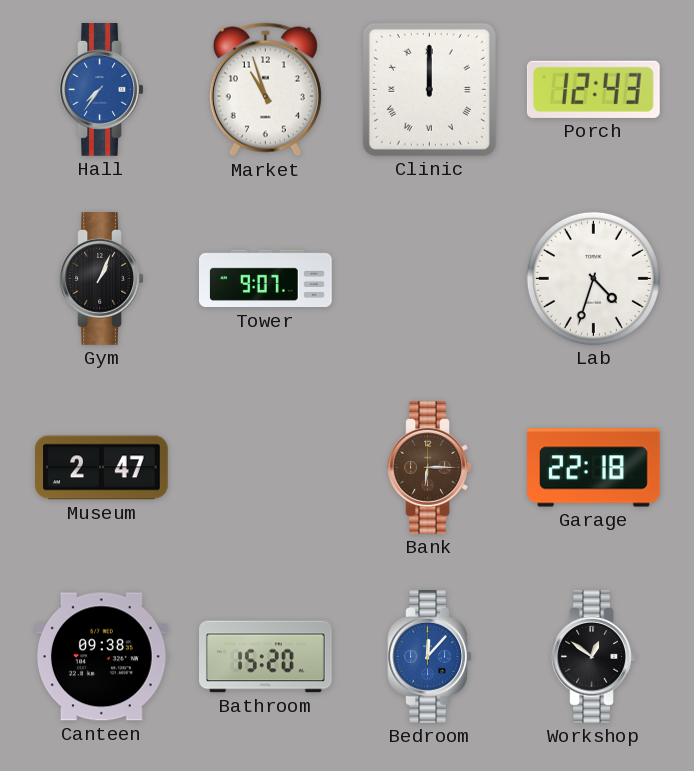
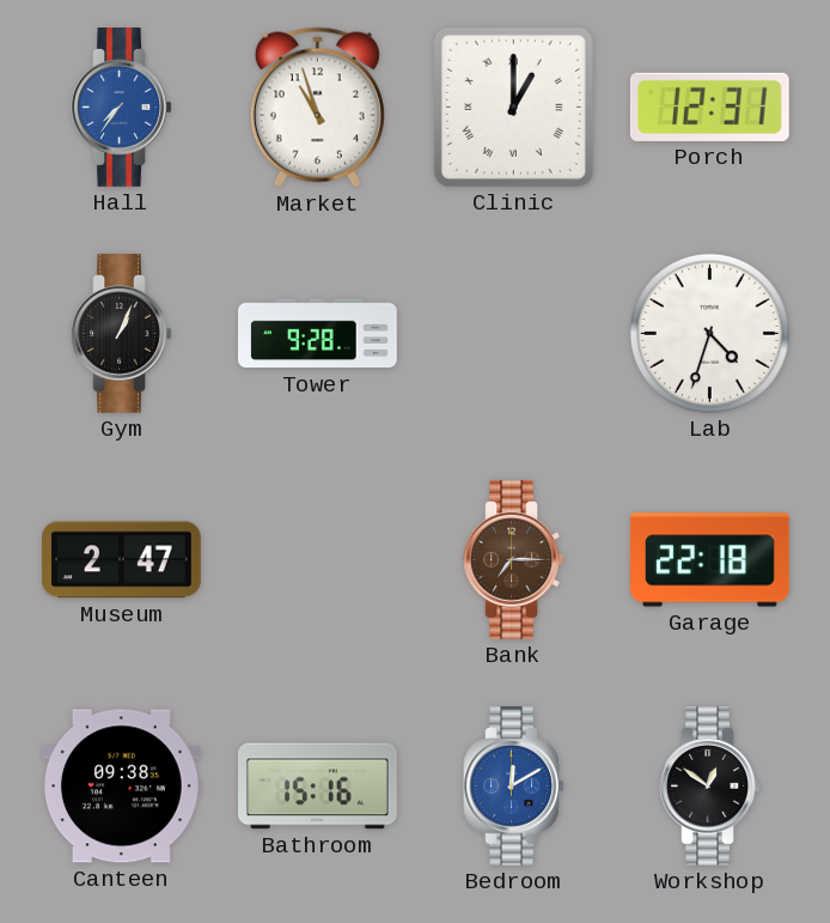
Clinic: 12:00 -> 1:00 (513, 107)
Porch: 12:43 -> 12:31 (709, 107)
Tower: 9:07 -> 9:28 (318, 334)
Bank: 6:15 -> 7:15 (514, 560)
Bathroom: 15:20 -> 15:16 (318, 787)
Bedroom: 12:07 -> 12:10 (514, 787)
